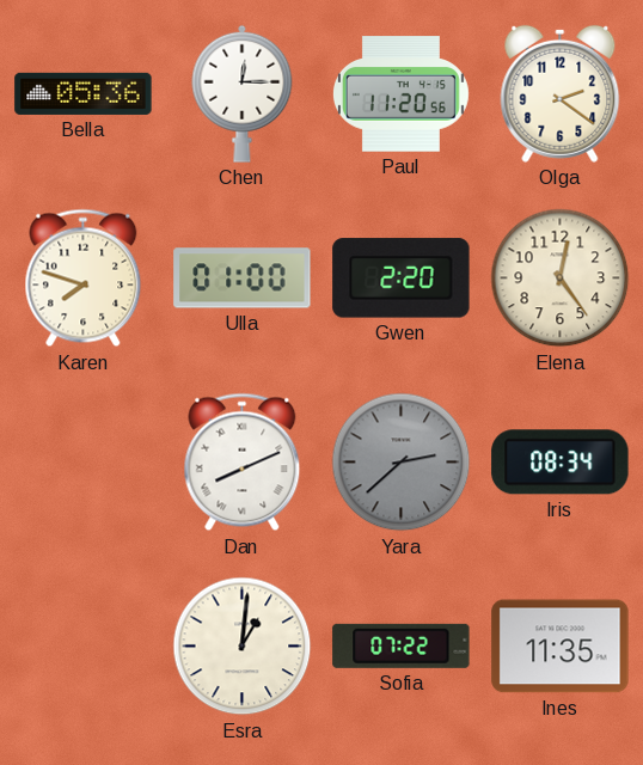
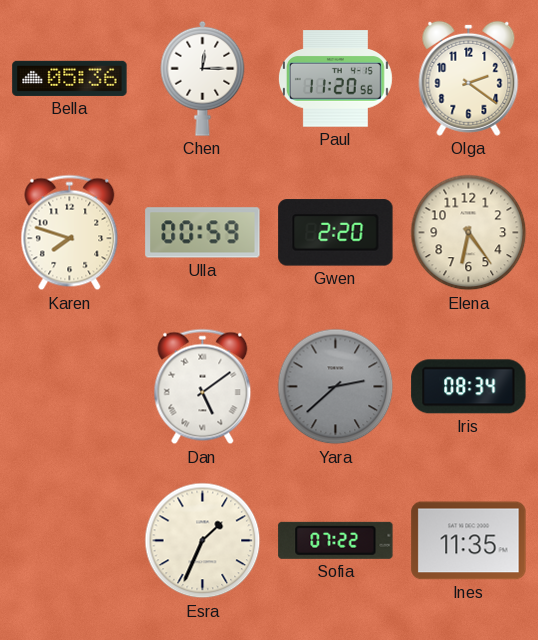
Ulla: 01:00 -> 00:59 (203, 233)
Elena: 12:24 -> 6:24 (469, 233)
Dan: 8:11 -> 5:09 (203, 387)
Esra: 1:01 -> 1:34 (203, 541)
